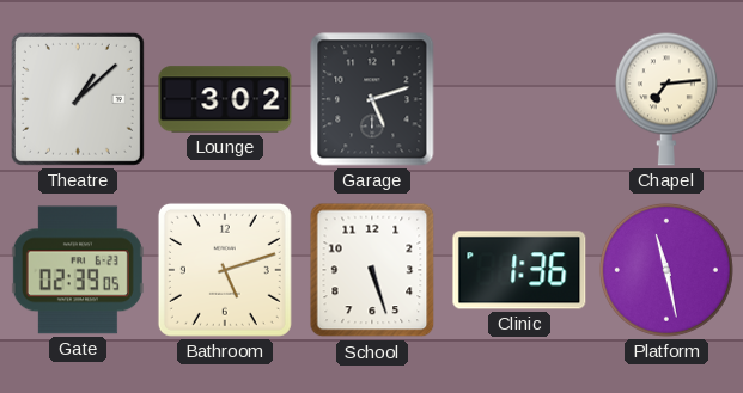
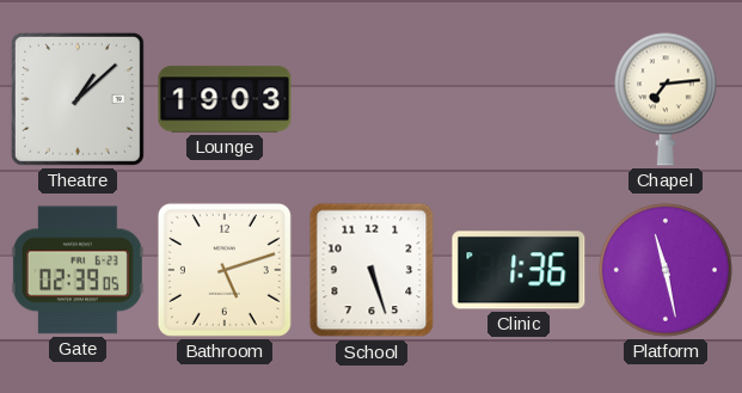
Lounge: 3:02 -> 19:03 (225, 99)
Garage: 5:12 -> none (372, 99)
